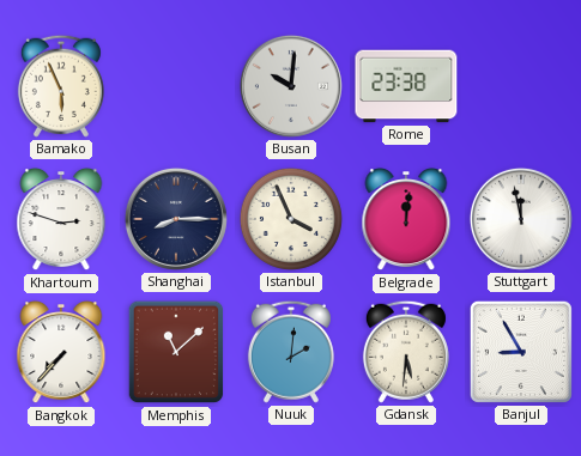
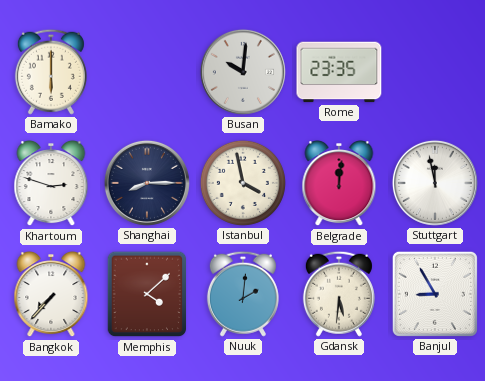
Bamako: 5:56 -> 6:00 (51, 72)
Rome: 23:38 -> 23:35 (339, 72)
Istanbul: 3:56 -> 3:58 (243, 183)
Memphis: 11:08 -> 4:08 (147, 294)
